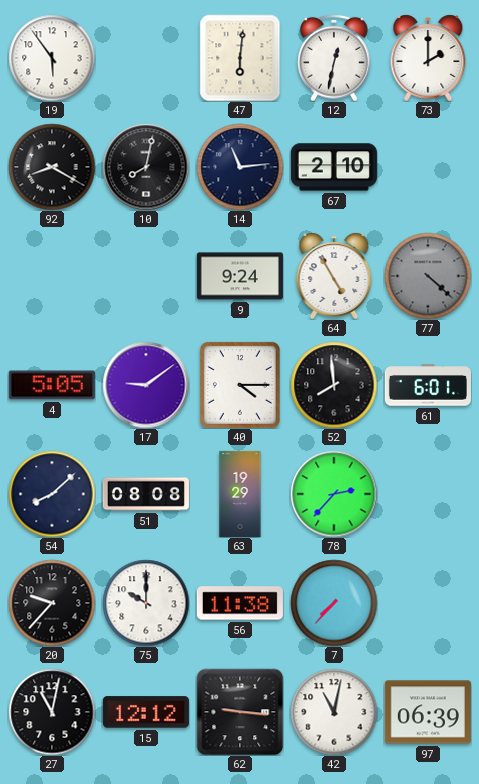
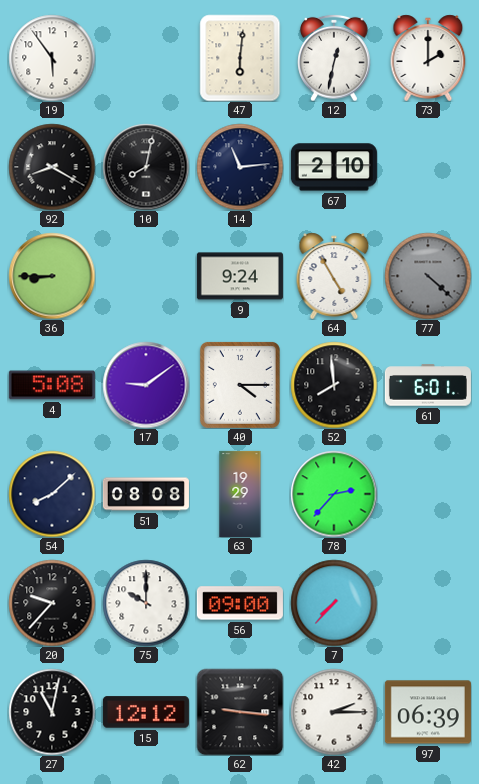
36: none -> 8:45 (52, 276)
4: 5:05 -> 5:08 (52, 385)
56: 11:38 -> 09:00 (240, 603)
42: 11:02 -> 2:15 (334, 712)
